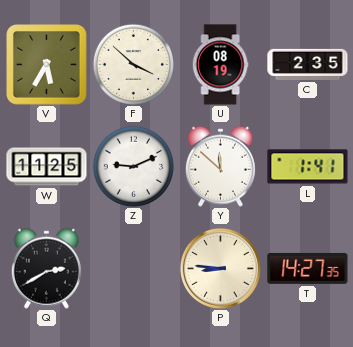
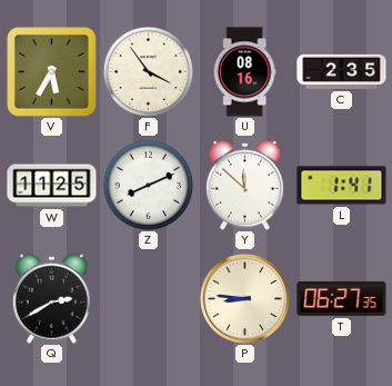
F: 3:52 -> 3:54 (148, 71)
U: 08:19 -> 08:16 (244, 72)
Z: 9:11 -> 8:11 (148, 185)
T: 14:27 -> 06:27 (342, 298)
